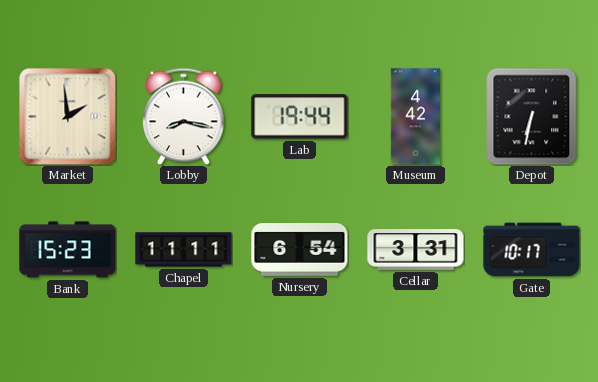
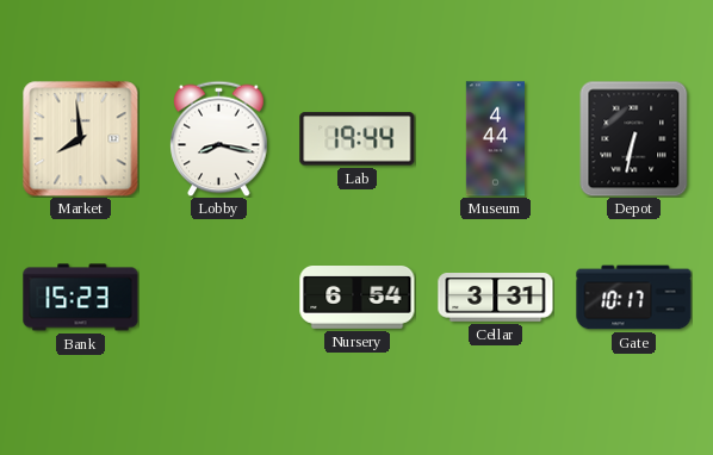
Market: 1:59 -> 7:59 (81, 139)
Museum: 4:42 -> 4:44 (495, 139)
Chapel: 11:11 -> none (184, 250)
